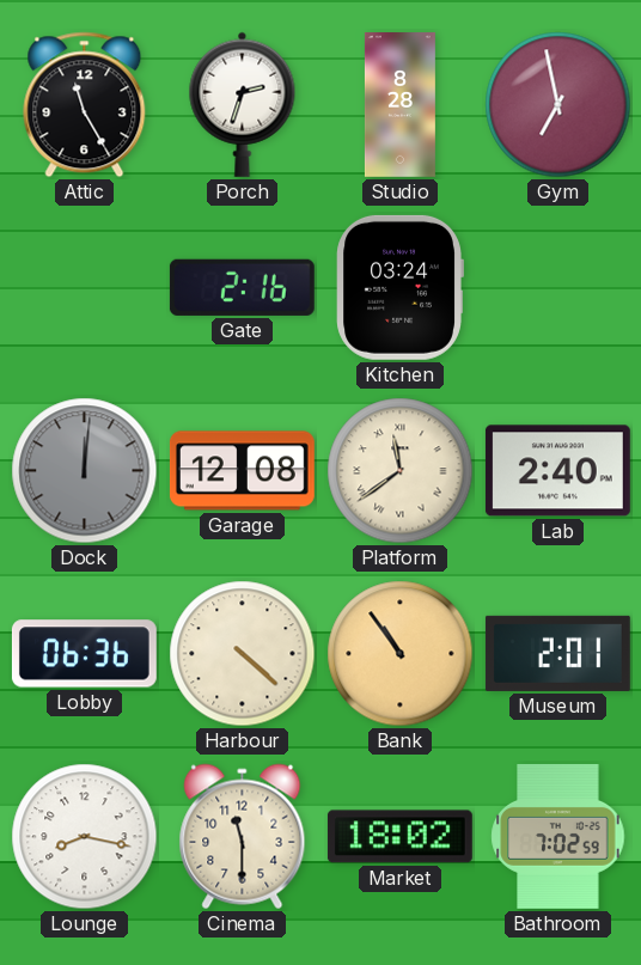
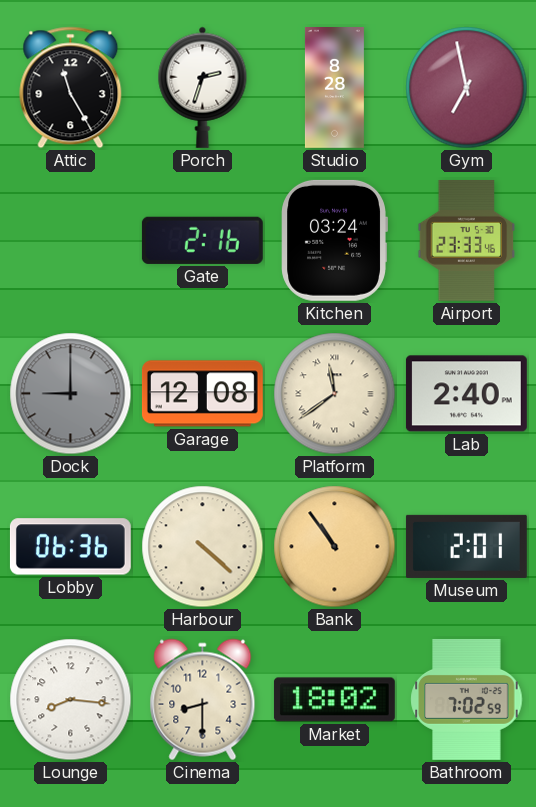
Airport: none -> 23:33 (467, 240)
Dock: 12:01 -> 9:00 (71, 394)
Lounge: 8:17 -> 8:16 (71, 700)
Cinema: 11:30 -> 8:30 (203, 700)
